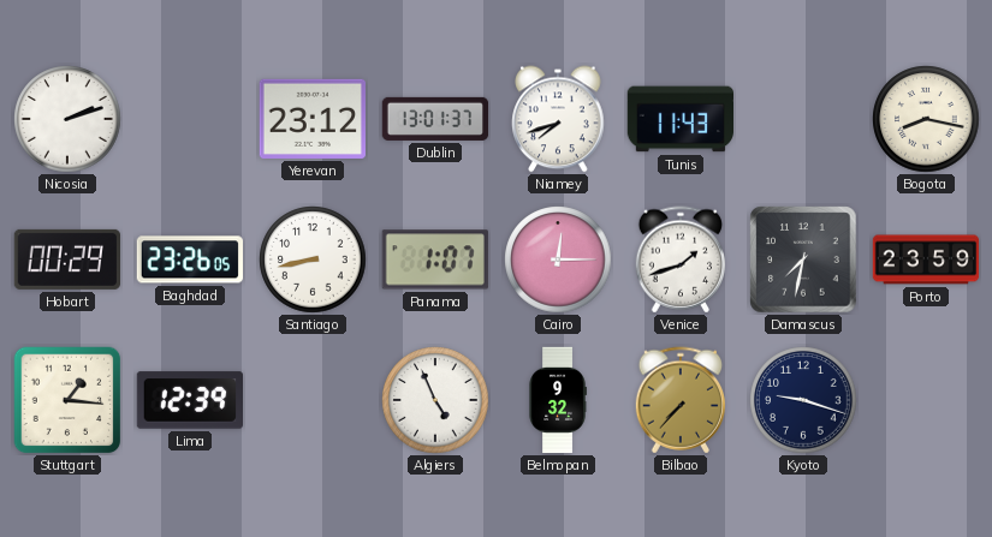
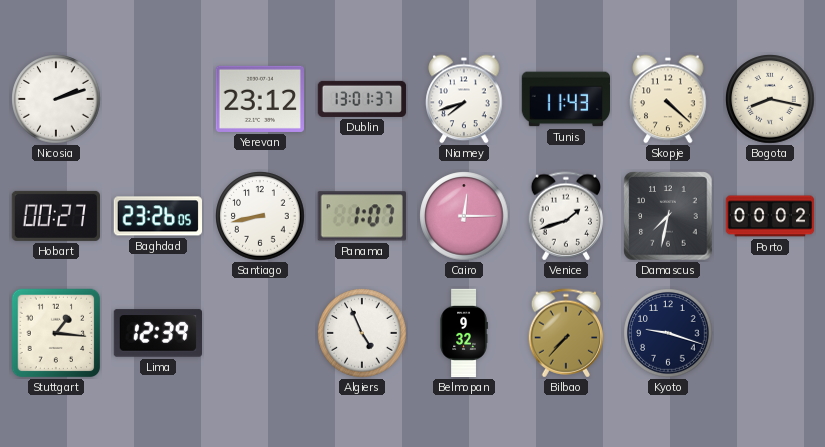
Skopje: none -> 4:22 (668, 99)
Hobart: 00:29 -> 00:27 (55, 216)
Porto: 23:59 -> 00:02 (770, 216)
